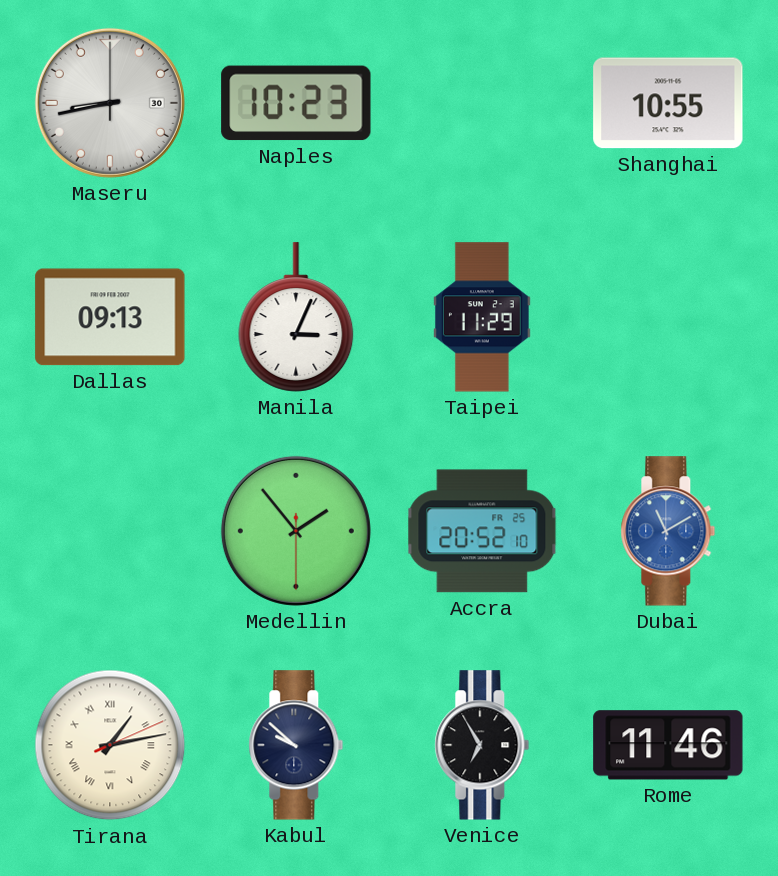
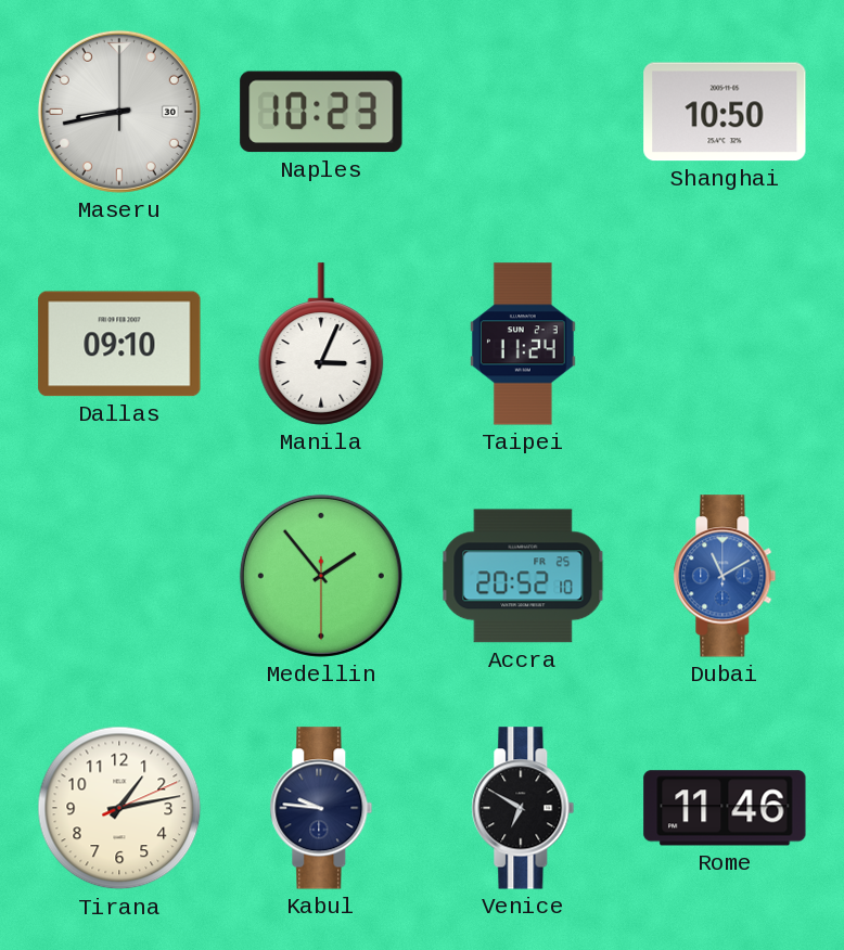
Shanghai: 10:55 -> 10:50 (725, 112)
Dallas: 09:13 -> 09:10 (119, 344)
Taipei: 11:29 -> 11:24 (523, 344)
Tirana numerals: Roman -> Arabic (119, 808)
Kabul: 9:52 -> 9:46 (321, 808)
Venice: 6:55 -> 6:50 (523, 808)
